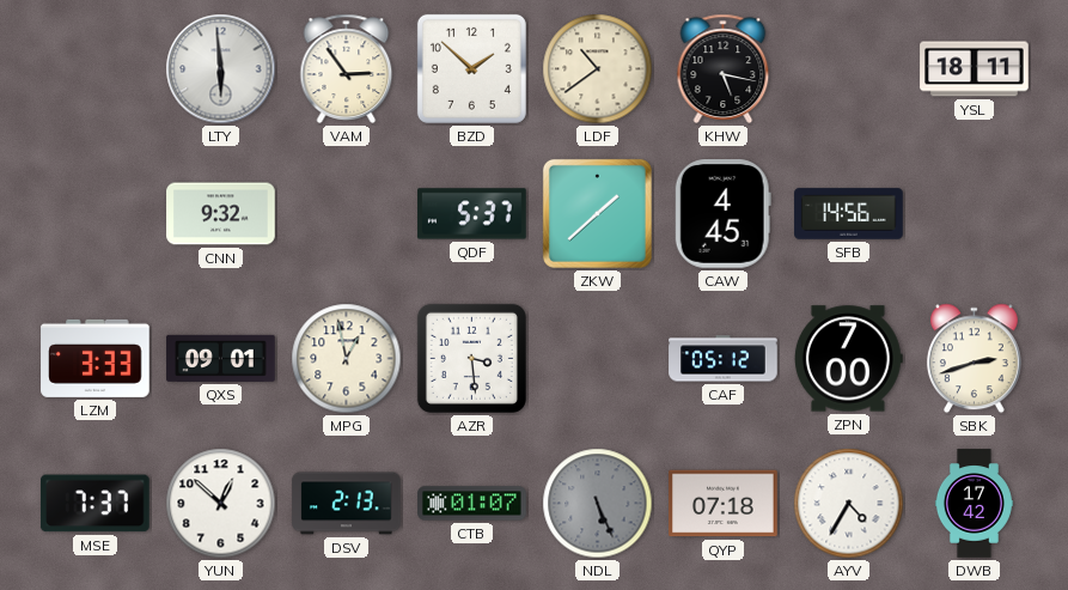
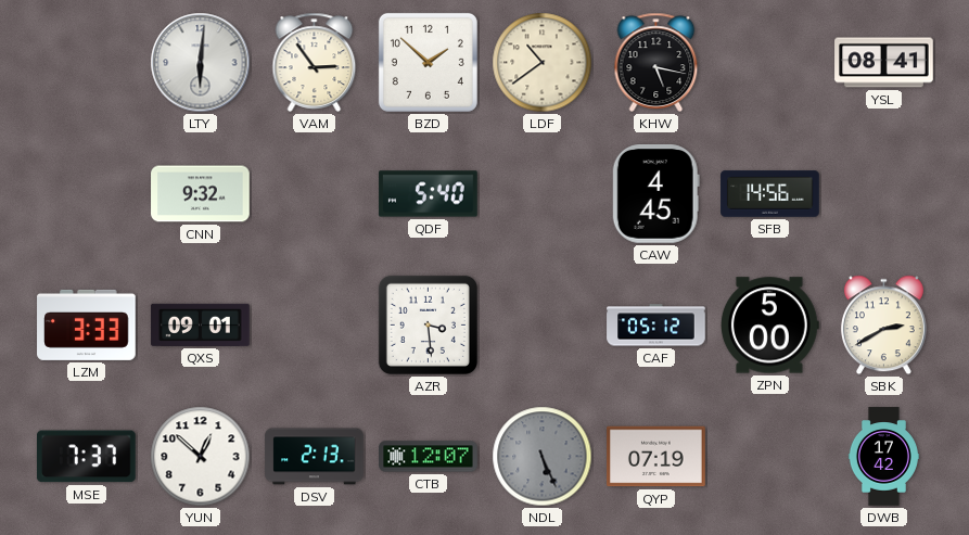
LTY: 5:59 -> 6:01 (201, 63)
YSL: 18:11 -> 08:41 (884, 63)
QDF: 5:37 -> 5:40 (429, 194)
ZKW: 1:38 -> none (597, 213)
MPG: 12:58 -> none (347, 359)
ZPN: 7:00 -> 5:00 (769, 326)
SBK: 2:42 -> 2:40 (883, 326)
CTB: 01:07 -> 12:07 (429, 457)
QYP: 07:18 -> 07:19 (656, 457)
AYV: 4:35 -> none (849, 504)
